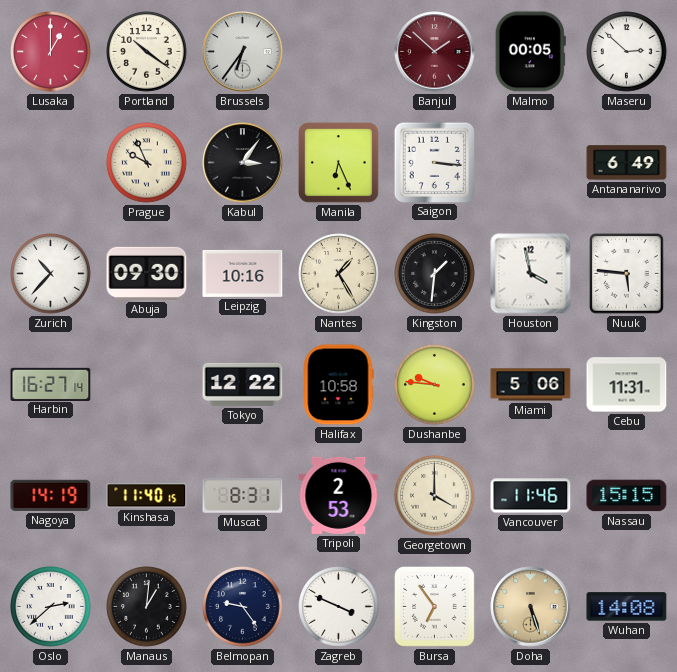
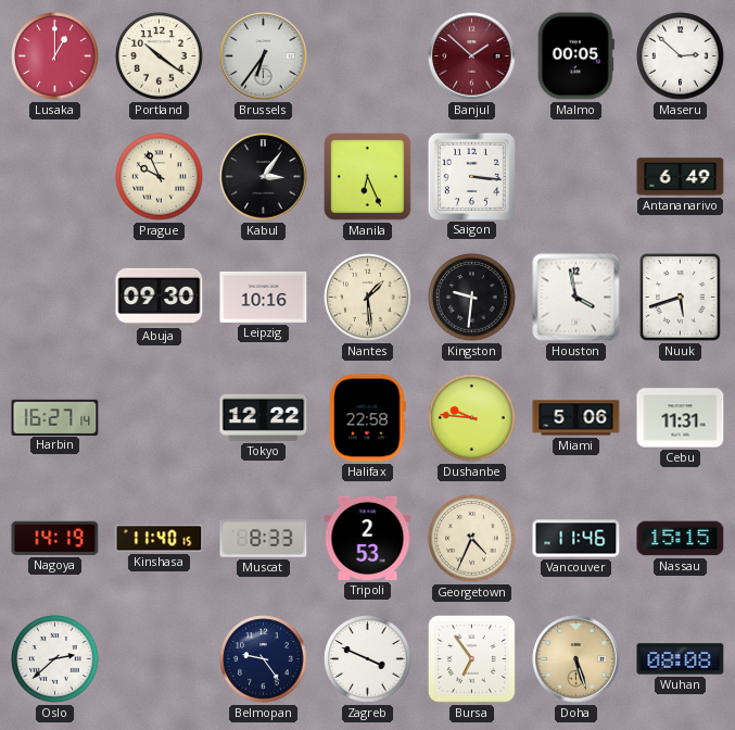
Zurich: 10:37 -> none (51, 274)
Nantes: 1:25 -> 1:29 (368, 298)
Kingston: 1:31 -> 9:31 (472, 298)
Nuuk: 5:46 -> 5:42 (681, 298)
Halifax: 10:58 -> 22:58 (367, 418)
Muscat: 8:31 -> 8:33 (264, 539)
Georgetown: 4:00 -> 4:34 (472, 539)
Manaus: 1:01 -> none (147, 607)
Wuhan: 14:08 -> 08:08 (681, 659)
